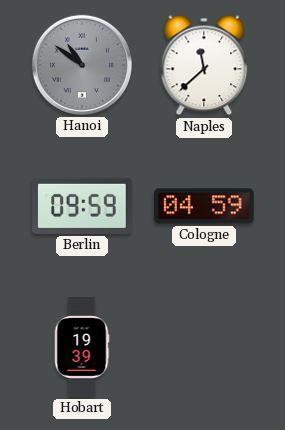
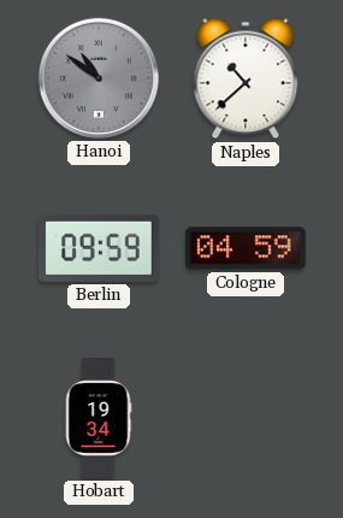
Naples: 11:38 -> 10:38 (246, 78)
Hobart: 19:39 -> 19:34 (99, 418)
